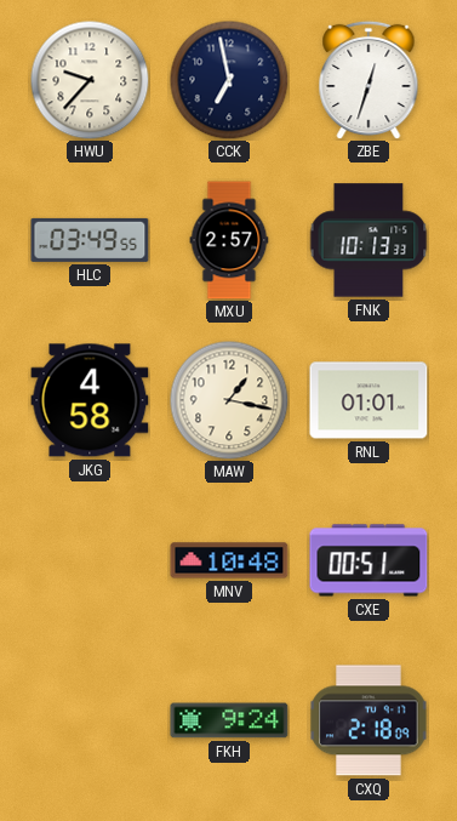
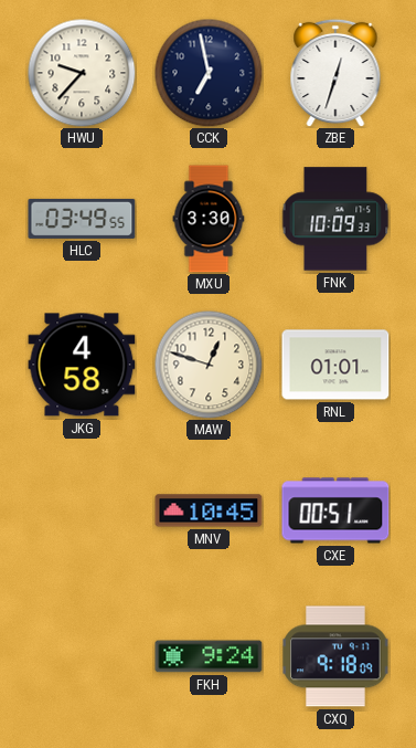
MXU: 2:57 -> 3:30 (209, 219)
FNK: 10:13 -> 10:09 (335, 219)
MAW: 1:17 -> 12:48 (209, 365)
MNV: 10:48 -> 10:45 (209, 510)
CXQ: 2:18 -> 9:18 (335, 656)
